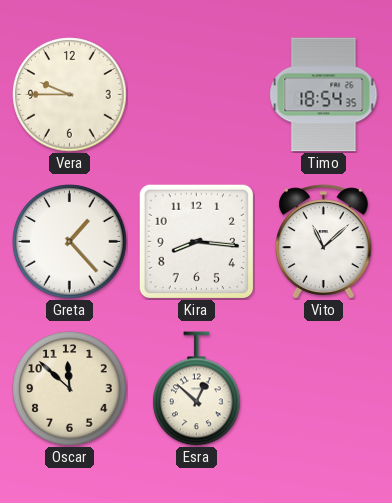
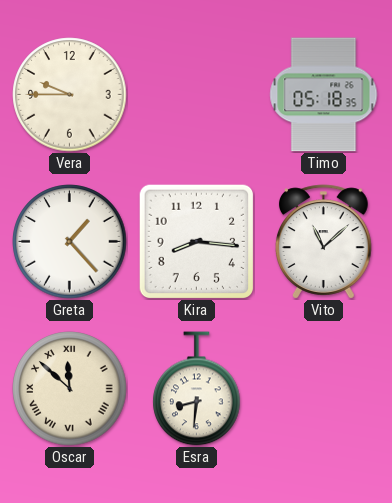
Timo: 18:54 -> 05:18 (324, 95)
Oscar numerals: Arabic -> Roman (70, 389)
Esra: 12:52 -> 8:31 (197, 389)
